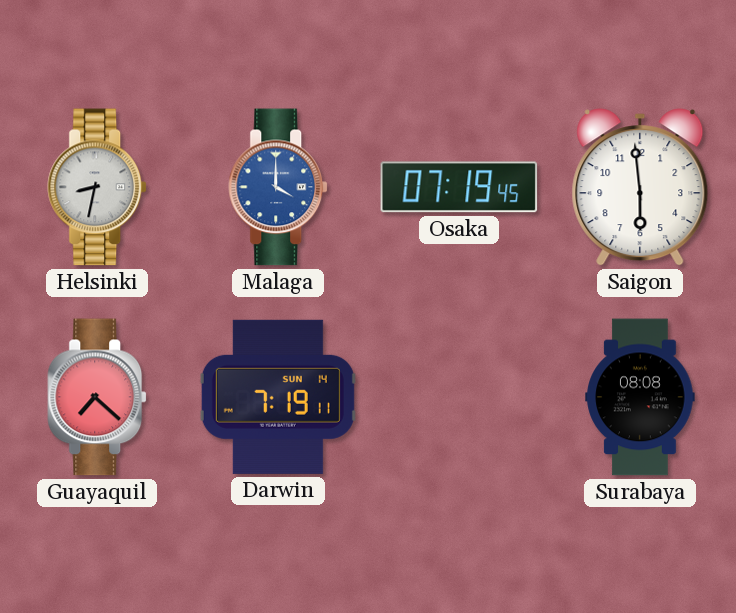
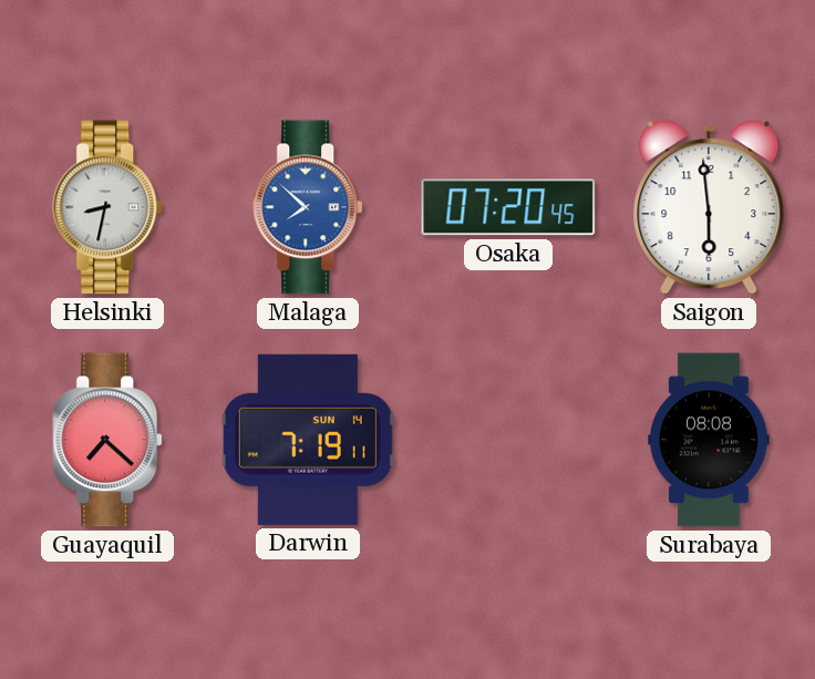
Malaga: 4:00 -> 7:52 (309, 207)
Osaka: 07:19 -> 07:20 (508, 207)
